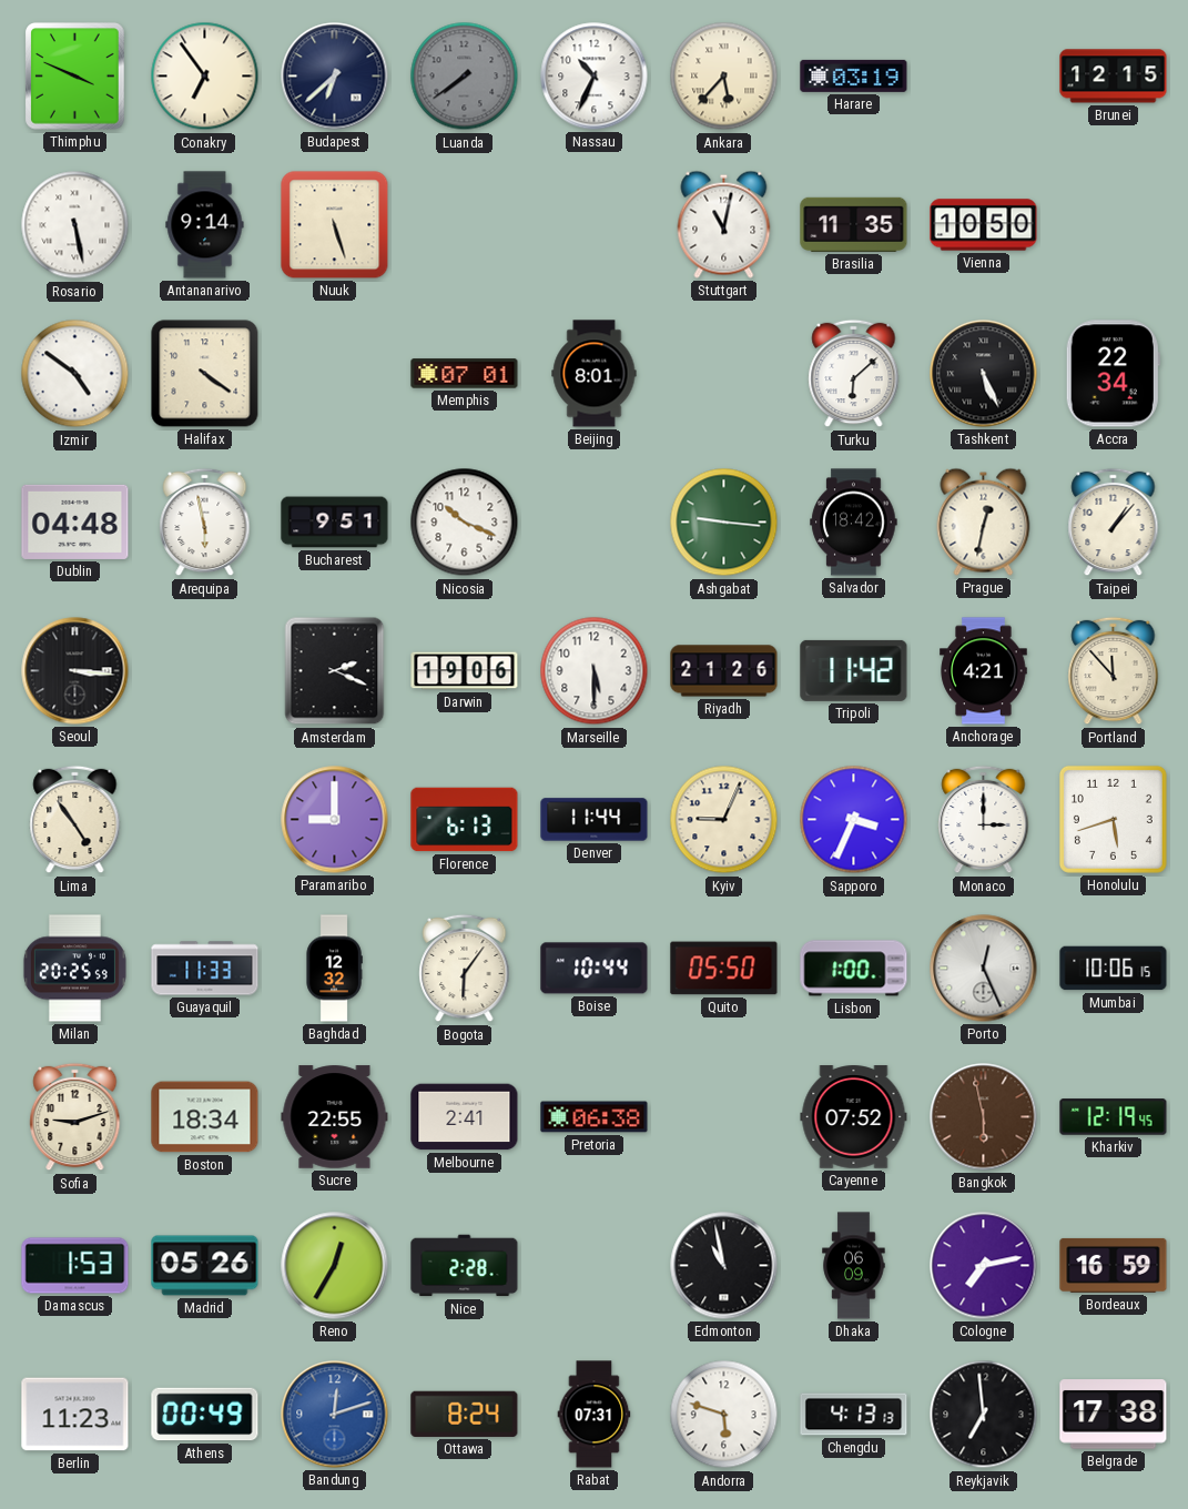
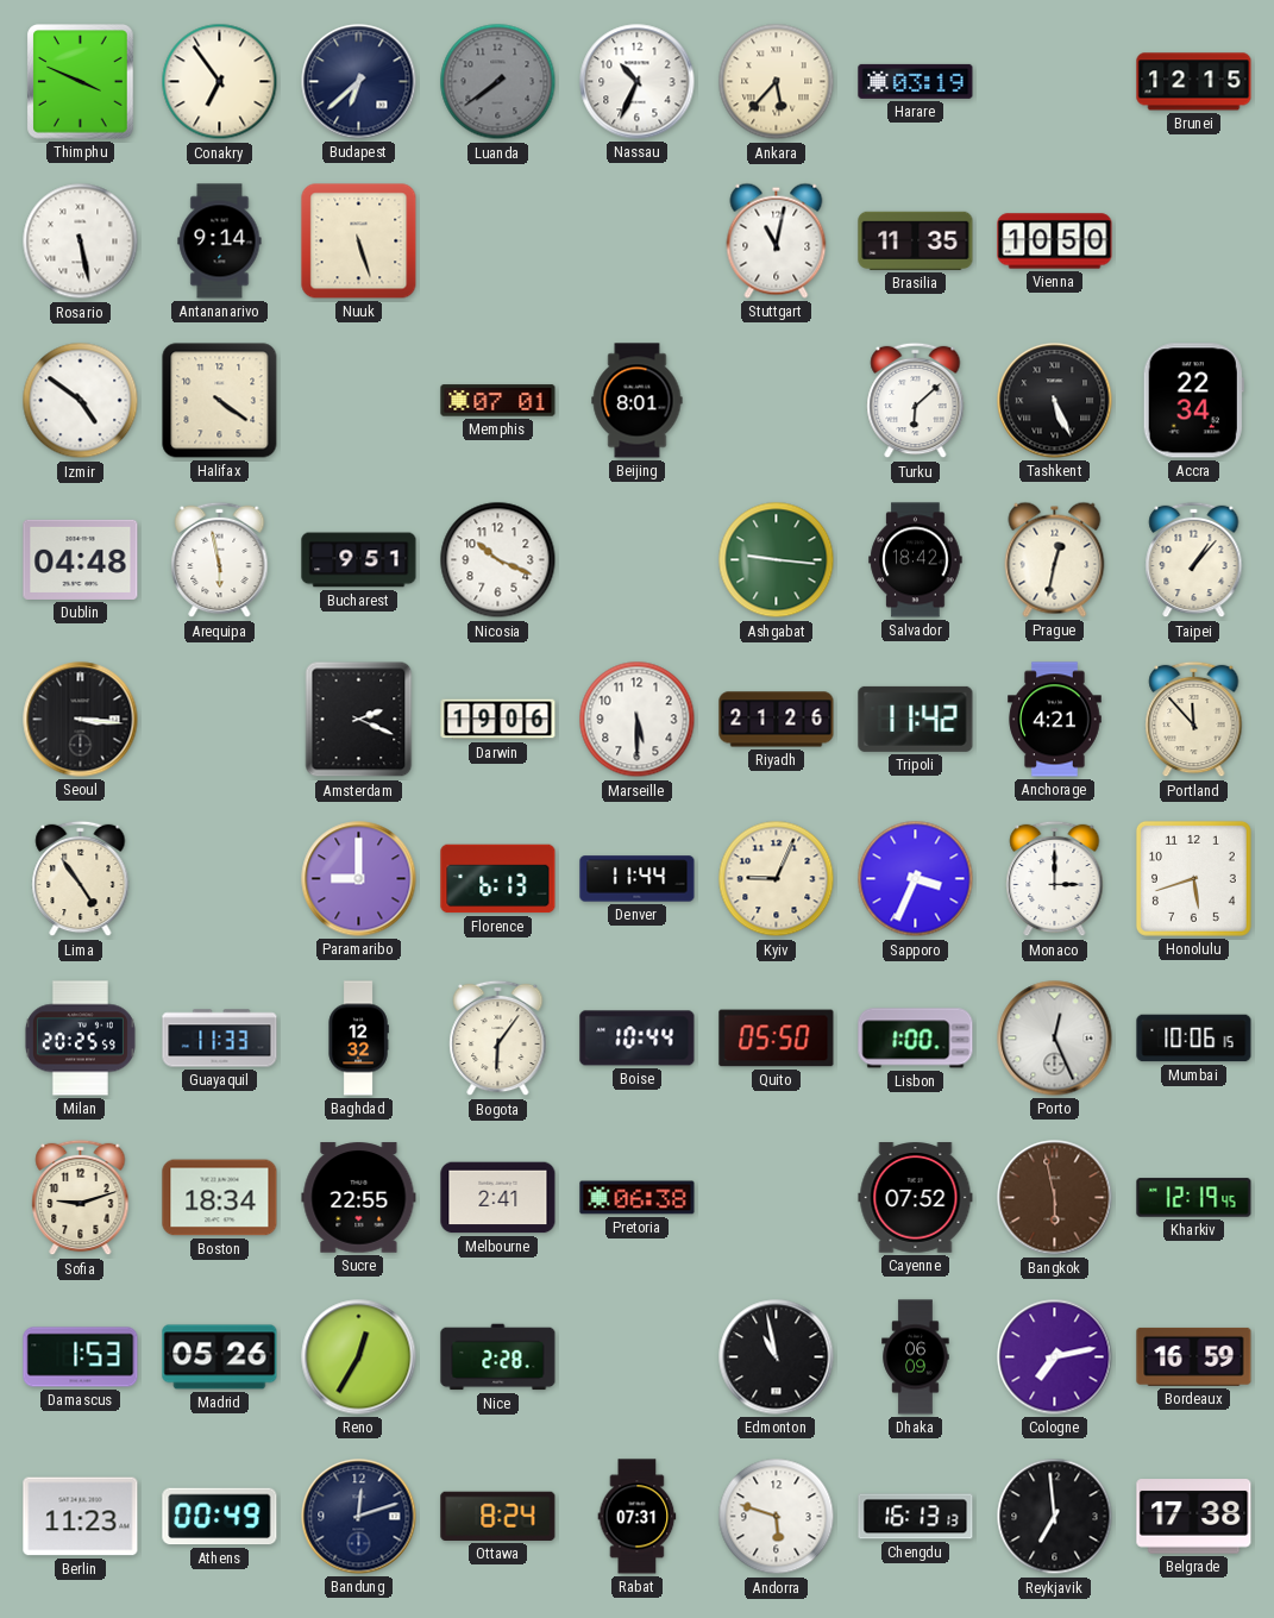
Bandung dial: blue -> navy (359, 1517)
Chengdu: 4:13 -> 16:13 (916, 1517)
